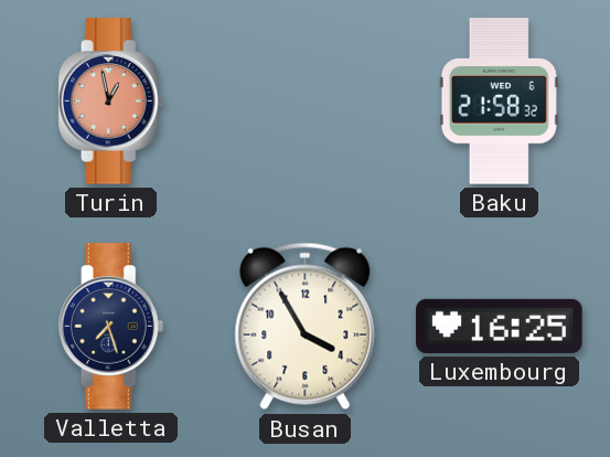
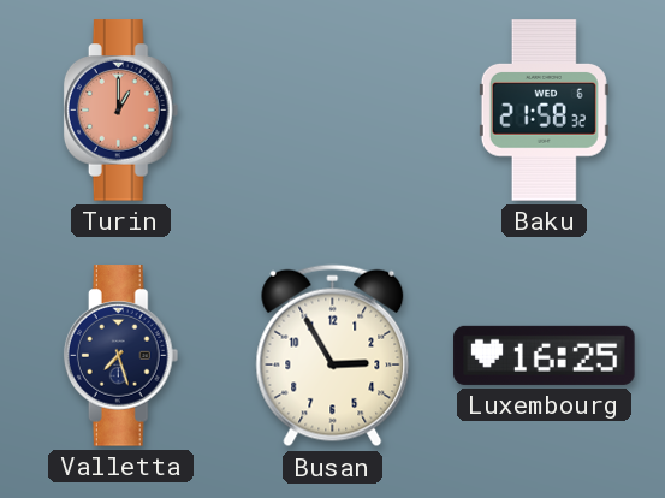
Turin: 12:58 -> 1:00 (121, 111)
Busan: 3:55 -> 2:55 (333, 356)
